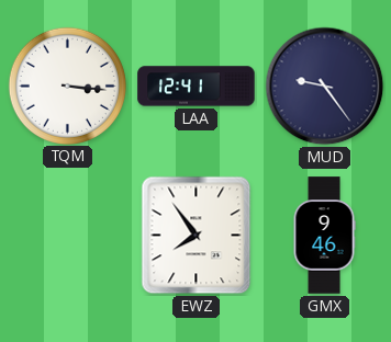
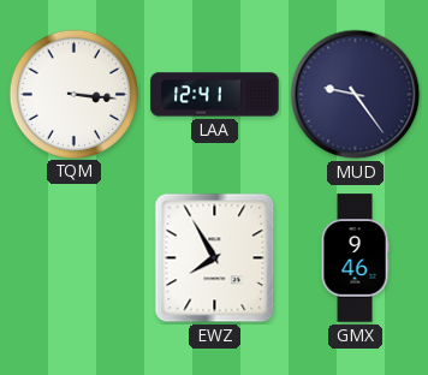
EWZ: 7:54 -> 7:55 (215, 258)
